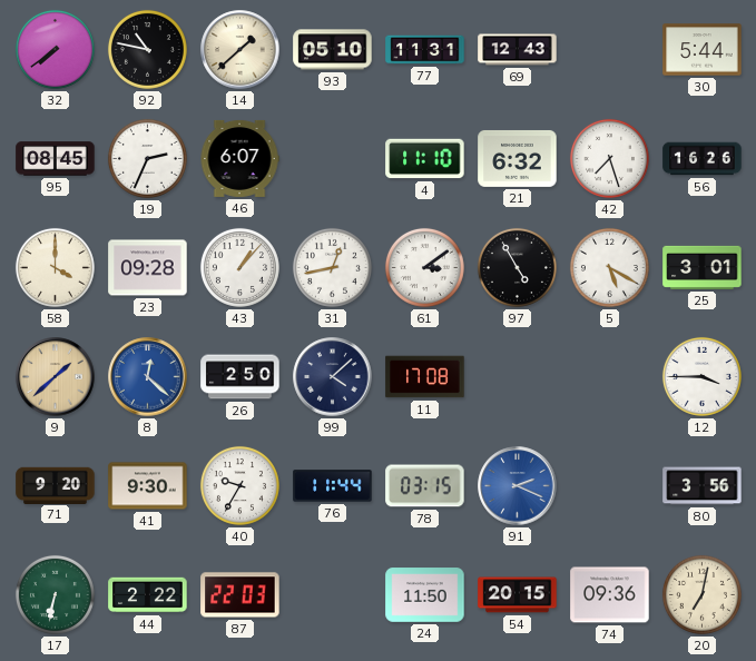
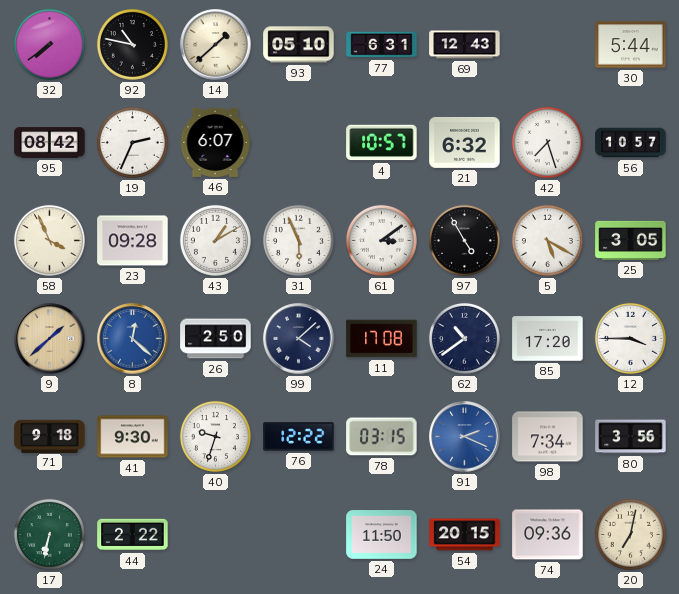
77: 11:31 -> 6:31 (382, 45)
95: 08:45 -> 08:42 (50, 143)
4: 11:10 -> 10:57 (382, 143)
56: 16:26 -> 10:57 (631, 143)
58: 4:00 -> 3:56 (49, 240)
43: 1:07 -> 1:10 (215, 240)
31: 12:43 -> 5:56 (298, 240)
25: 3:01 -> 3:05 (631, 240)
62: none -> 10:39 (464, 338)
85: none -> 17:20 (548, 339)
71: 9:20 -> 9:18 (50, 436)
40: 9:35 -> 9:33 (215, 436)
76: 11:44 -> 12:22 (299, 437)
98: none -> 7:34 (548, 437)
87: 22:03 -> none (240, 595)
